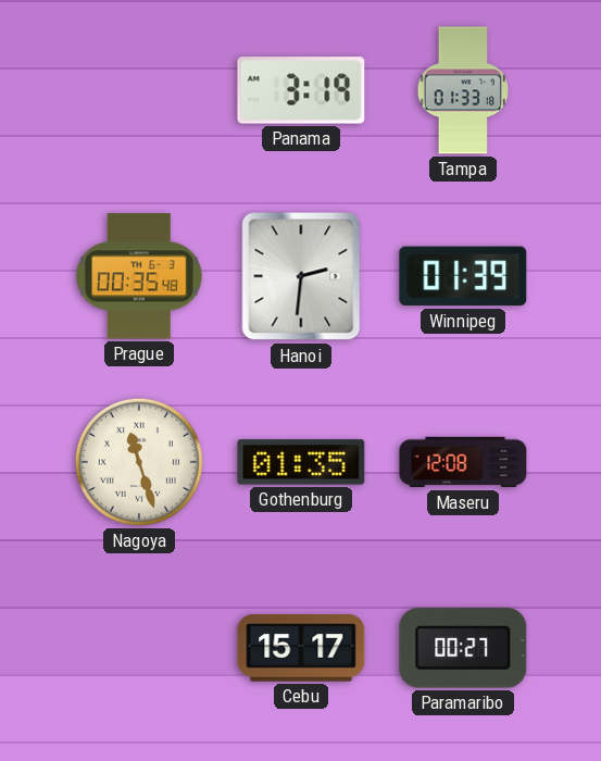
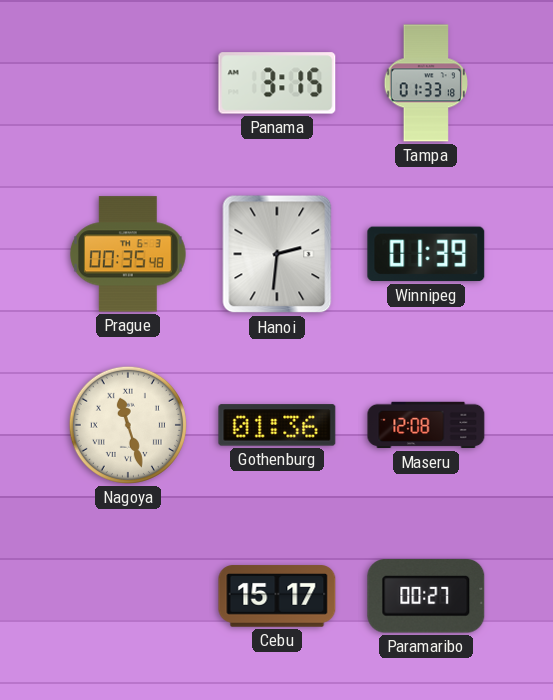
Panama: 3:19 -> 3:15 (277, 83)
Gothenburg: 01:35 -> 01:36 (277, 425)
